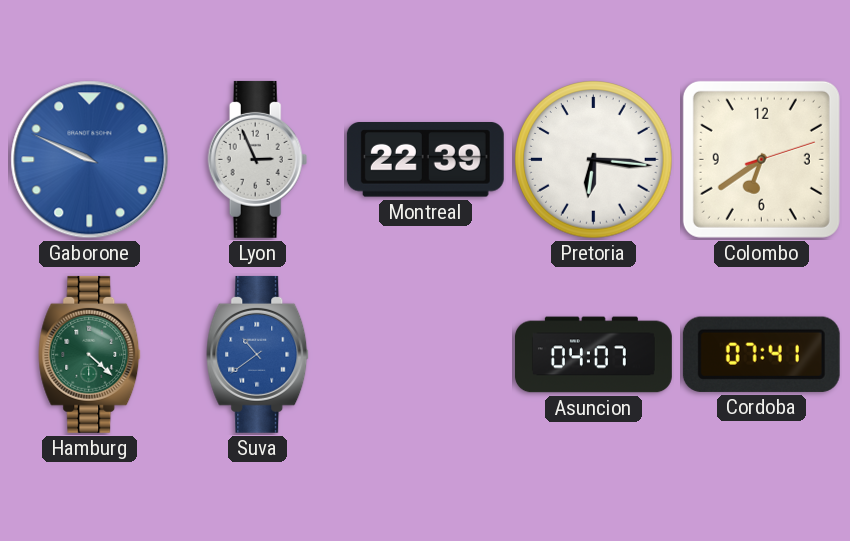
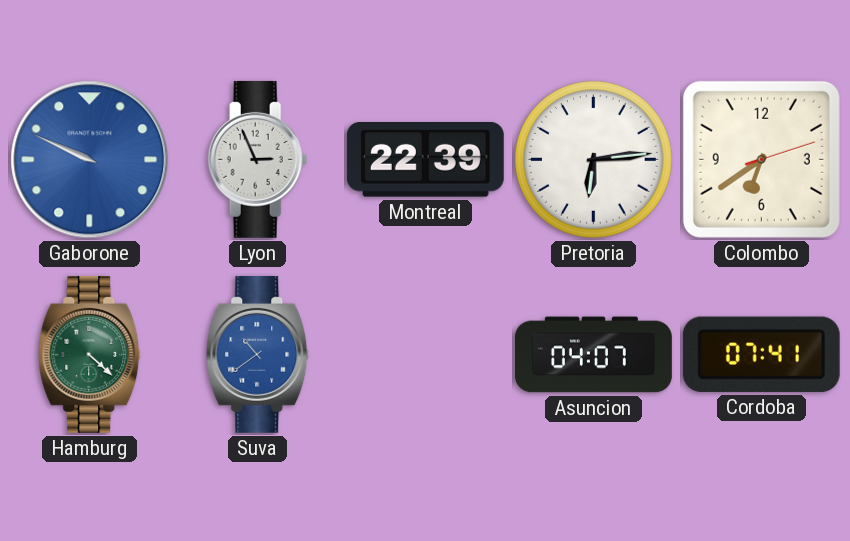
Pretoria: 6:16 -> 6:14 (594, 160)
